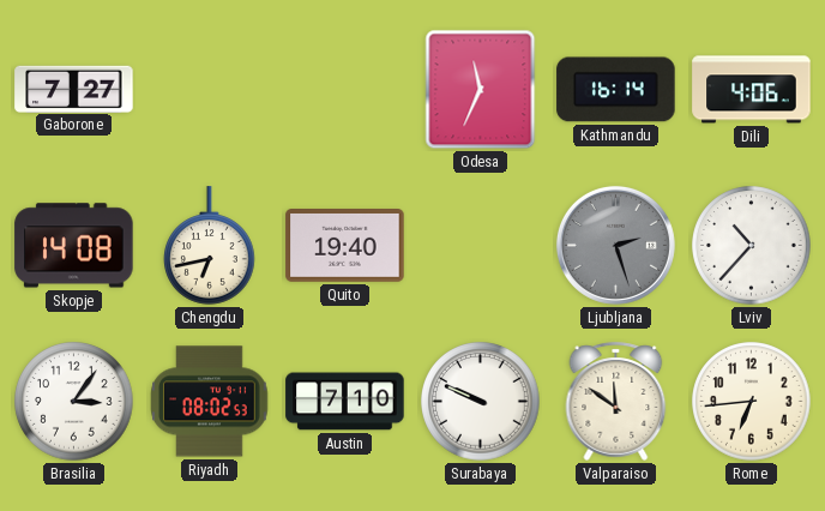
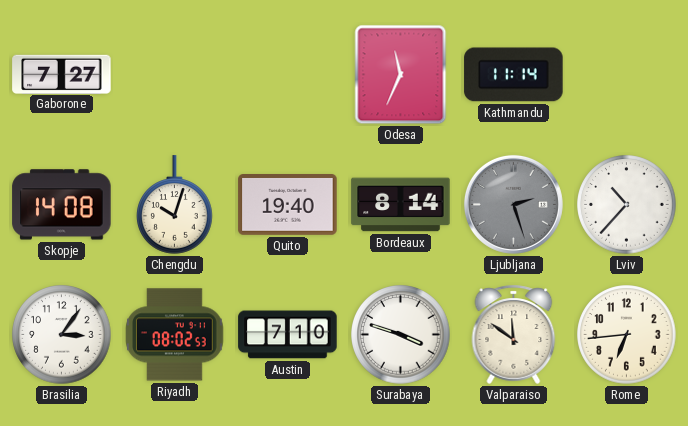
Kathmandu: 16:14 -> 11:14 (514, 75)
Dili: 4:06 -> none (752, 90)
Chengdu: 6:43 -> 10:03 (175, 205)
Bordeaux: none -> 8:14 (401, 205)
Surabaya: 9:49 -> 3:48 (401, 335)
